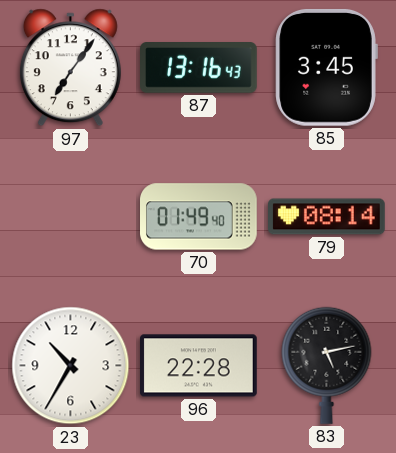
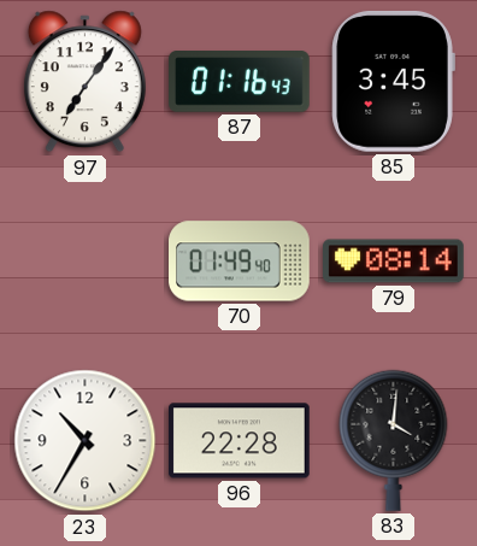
87: 13:16 -> 01:16 (240, 82)
83: 5:13 -> 4:01 (394, 440)
